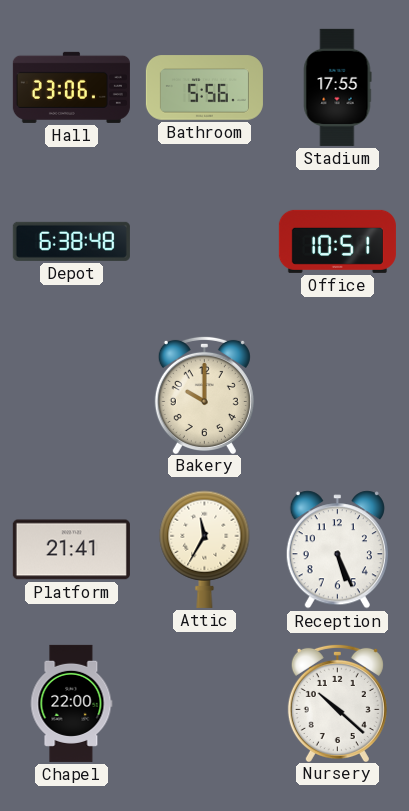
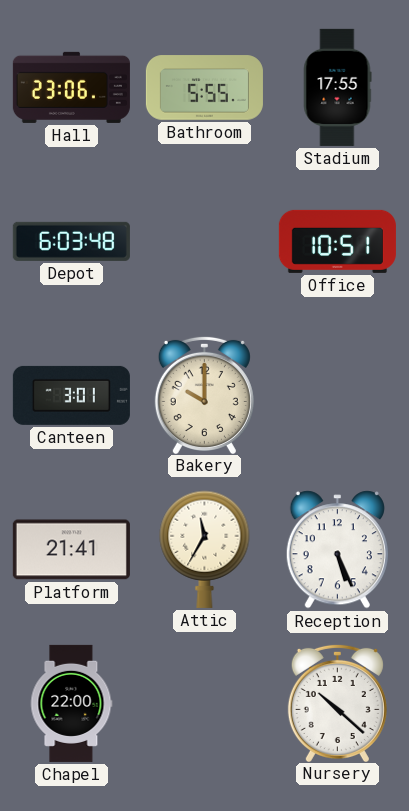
Bathroom: 5:56 -> 5:55 (204, 88)
Depot: 6:38 -> 6:03 (71, 241)
Canteen: none -> 3:01 (71, 395)
